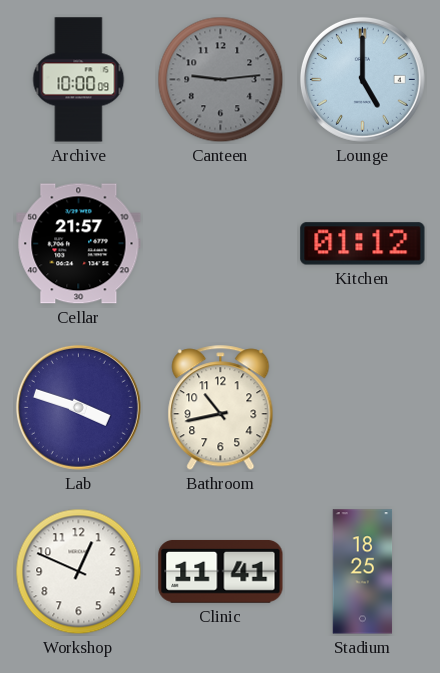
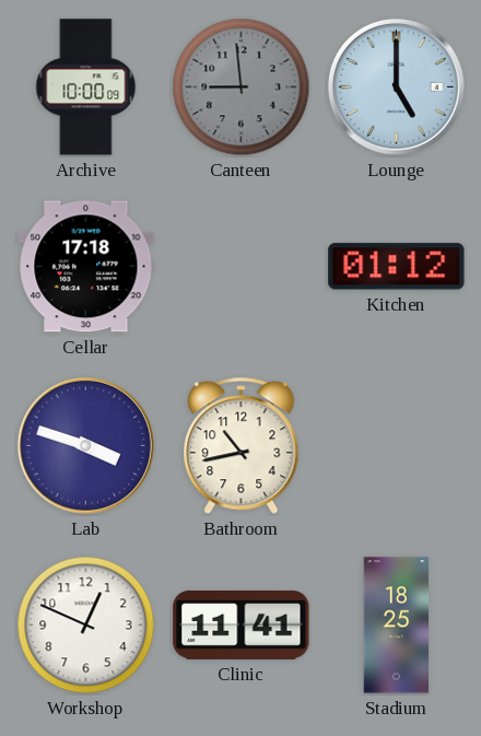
Canteen: 9:14 -> 8:59 (242, 87)
Cellar: 21:57 -> 17:18 (86, 267)
